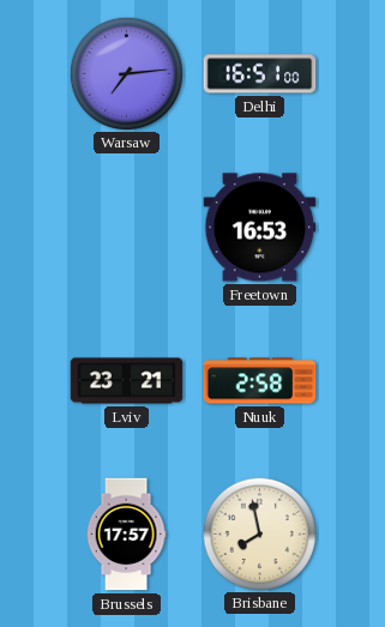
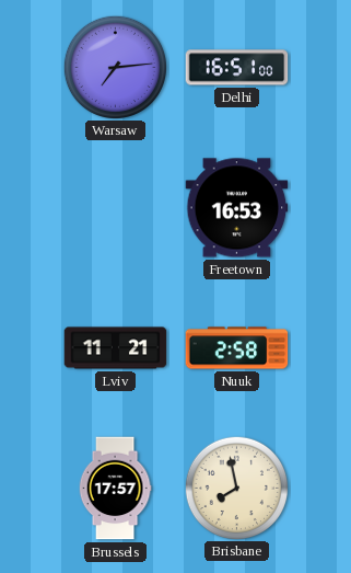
Lviv: 23:21 -> 11:21 (116, 348)
